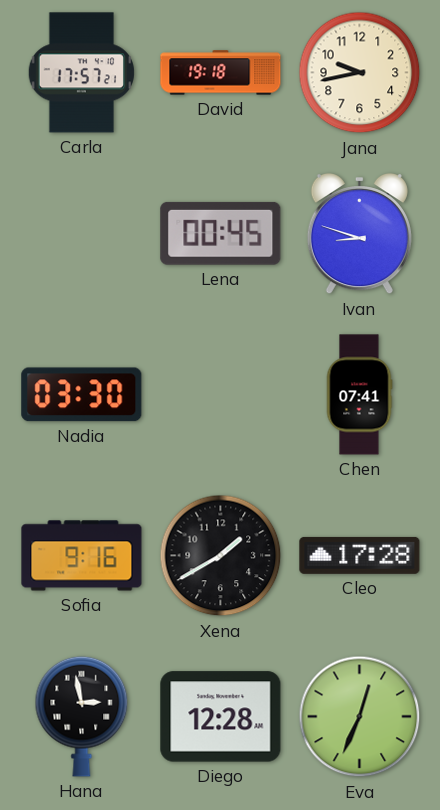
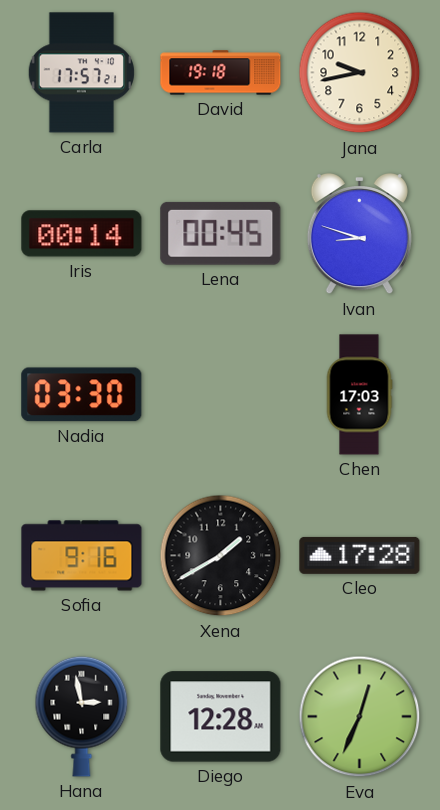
Iris: none -> 00:14 (82, 234)
Chen: 07:41 -> 17:03 (359, 395)
